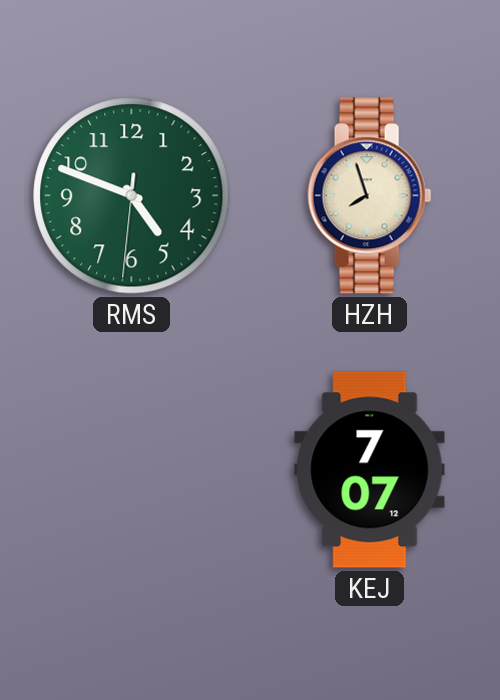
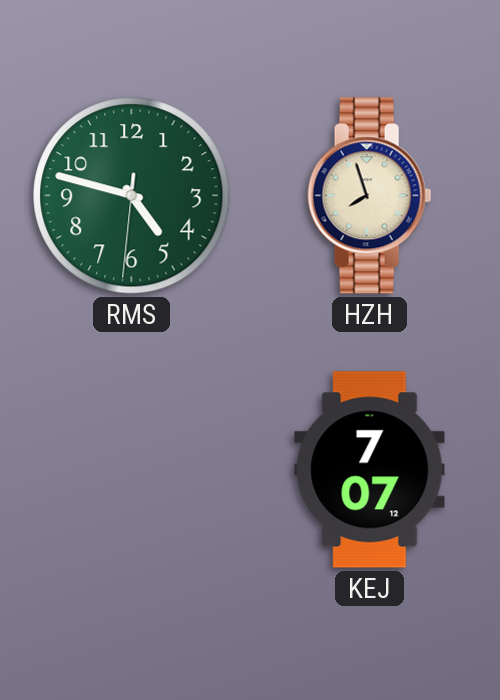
RMS: 4:48 -> 4:47 (132, 196)
